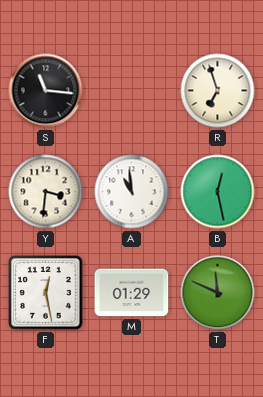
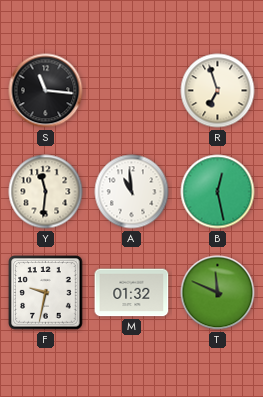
Y: 3:31 -> 11:31 (46, 192)
F: 12:28 -> 9:32 (46, 293)
M: 01:29 -> 01:32 (132, 293)
